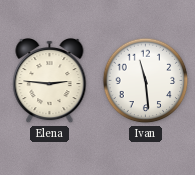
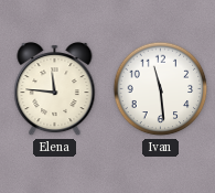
Elena: 2:46 -> 11:46 (55, 90)
